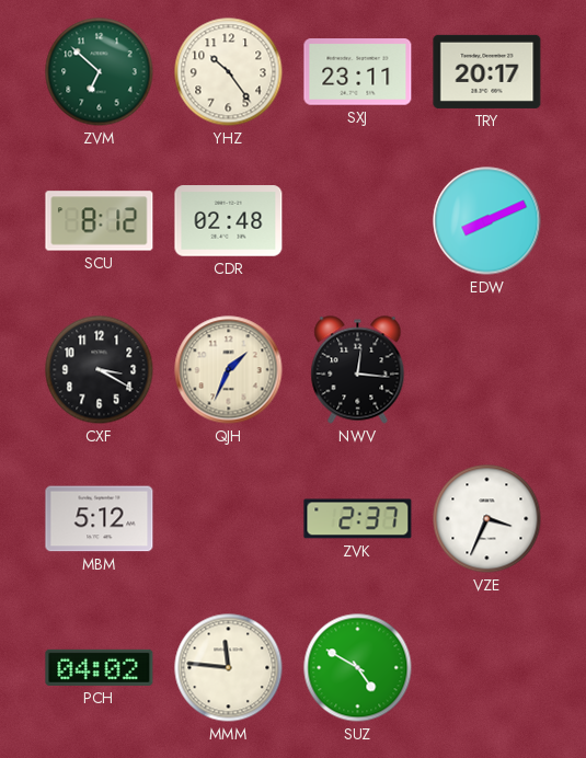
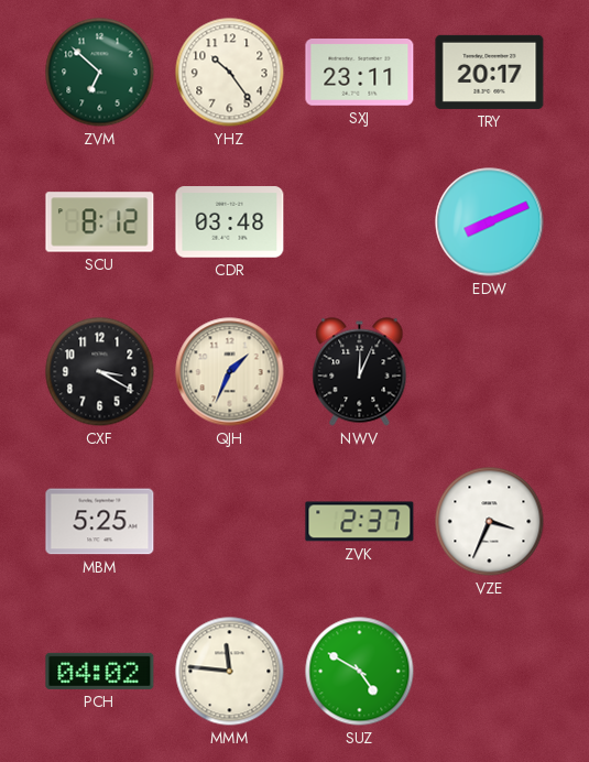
CDR: 02:48 -> 03:48 (230, 222)
NWV: 12:16 -> 12:04 (360, 372)
MBM: 5:12 -> 5:25 (100, 522)
